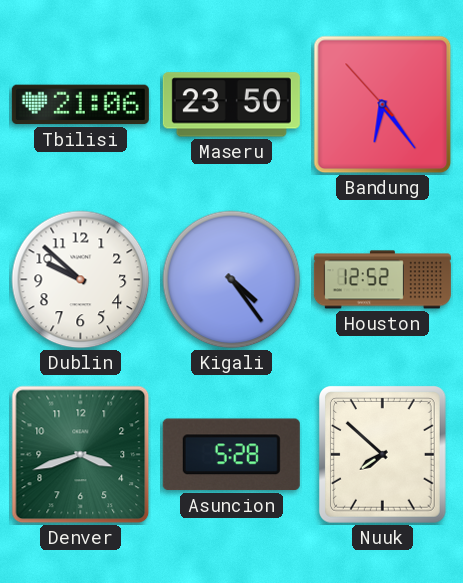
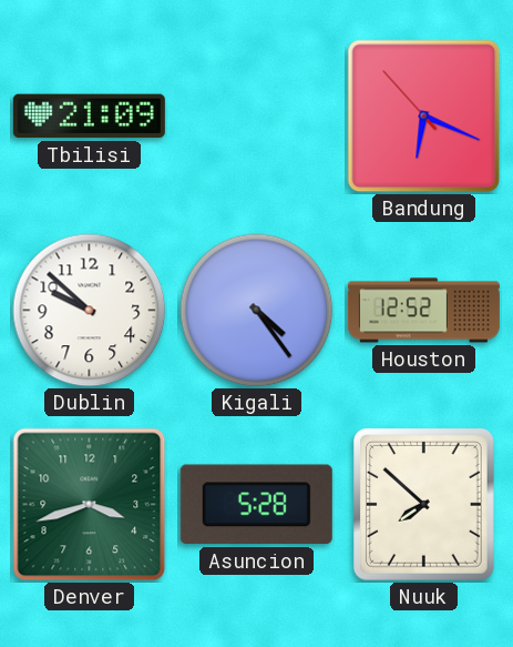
Tbilisi: 21:06 -> 21:09 (89, 117)
Maseru: 23:50 -> none (231, 105)
Bandung: 6:23 -> 6:18 (424, 117)
